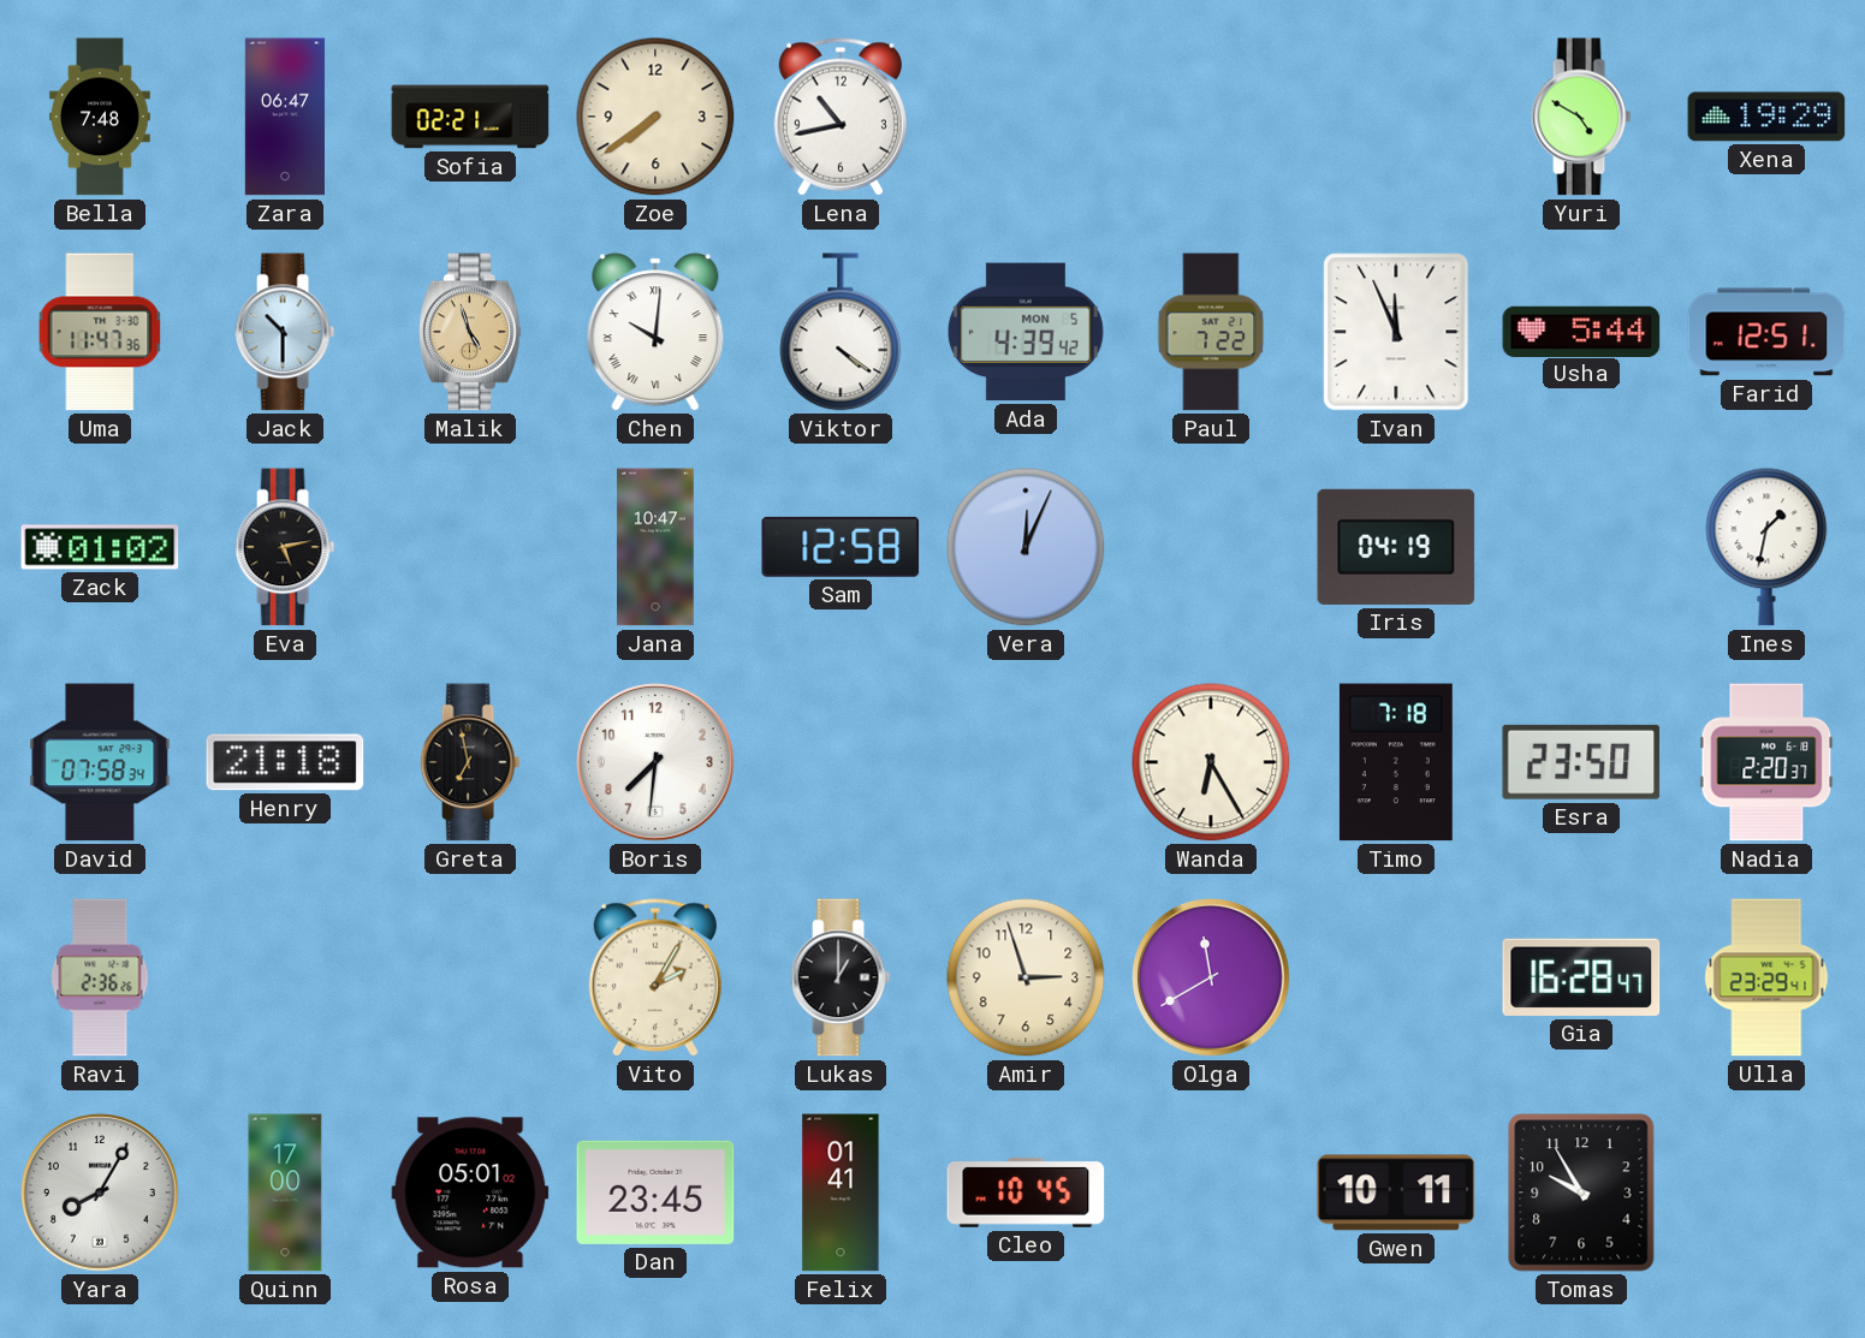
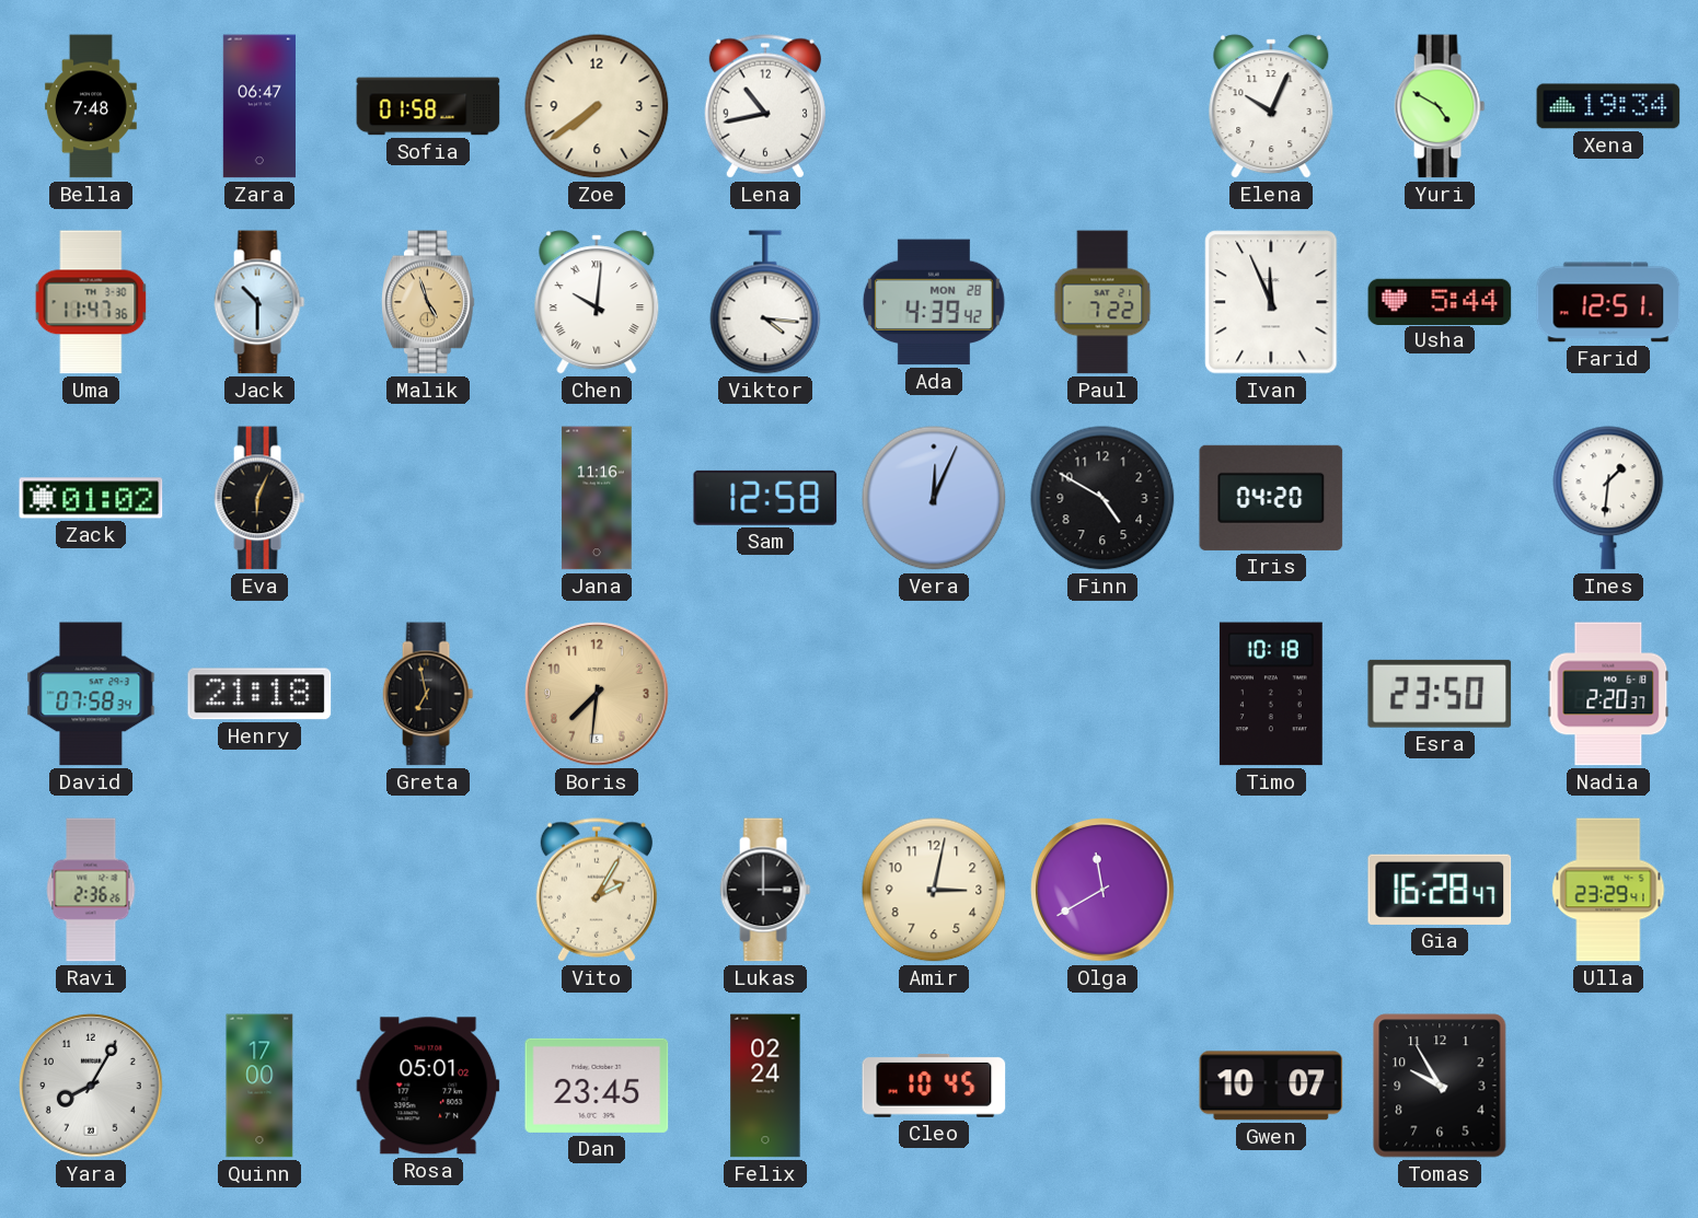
Sofia: 02:21 -> 01:58 (428, 106)
Elena: none -> 10:04 (1271, 106)
Xena: 19:29 -> 19:34 (1608, 106)
Viktor: 4:21 -> 4:16 (765, 302)
Ada date: MON 5 -> MON 28 (934, 302)
Eva: 5:13 -> 6:04 (259, 498)
Jana: 10:47 -> 11:16 (597, 498)
Finn: none -> 4:50 (1102, 498)
Iris: 04:19 -> 04:20 (1271, 498)
Ines: 1:32 -> 1:31 (1608, 498)
Boris dial: white -> champagne (597, 694)
Wanda: 6:25 -> none (1211, 762)
Timo: 7:18 -> 10:18 (1271, 694)
Lukas: 1:00 -> 3:00 (765, 890)
Amir: 2:57 -> 3:02 (934, 890)
Felix: 01:41 -> 02:24 (765, 1086)
Gwen: 10:11 -> 10:07 (1271, 1086)
